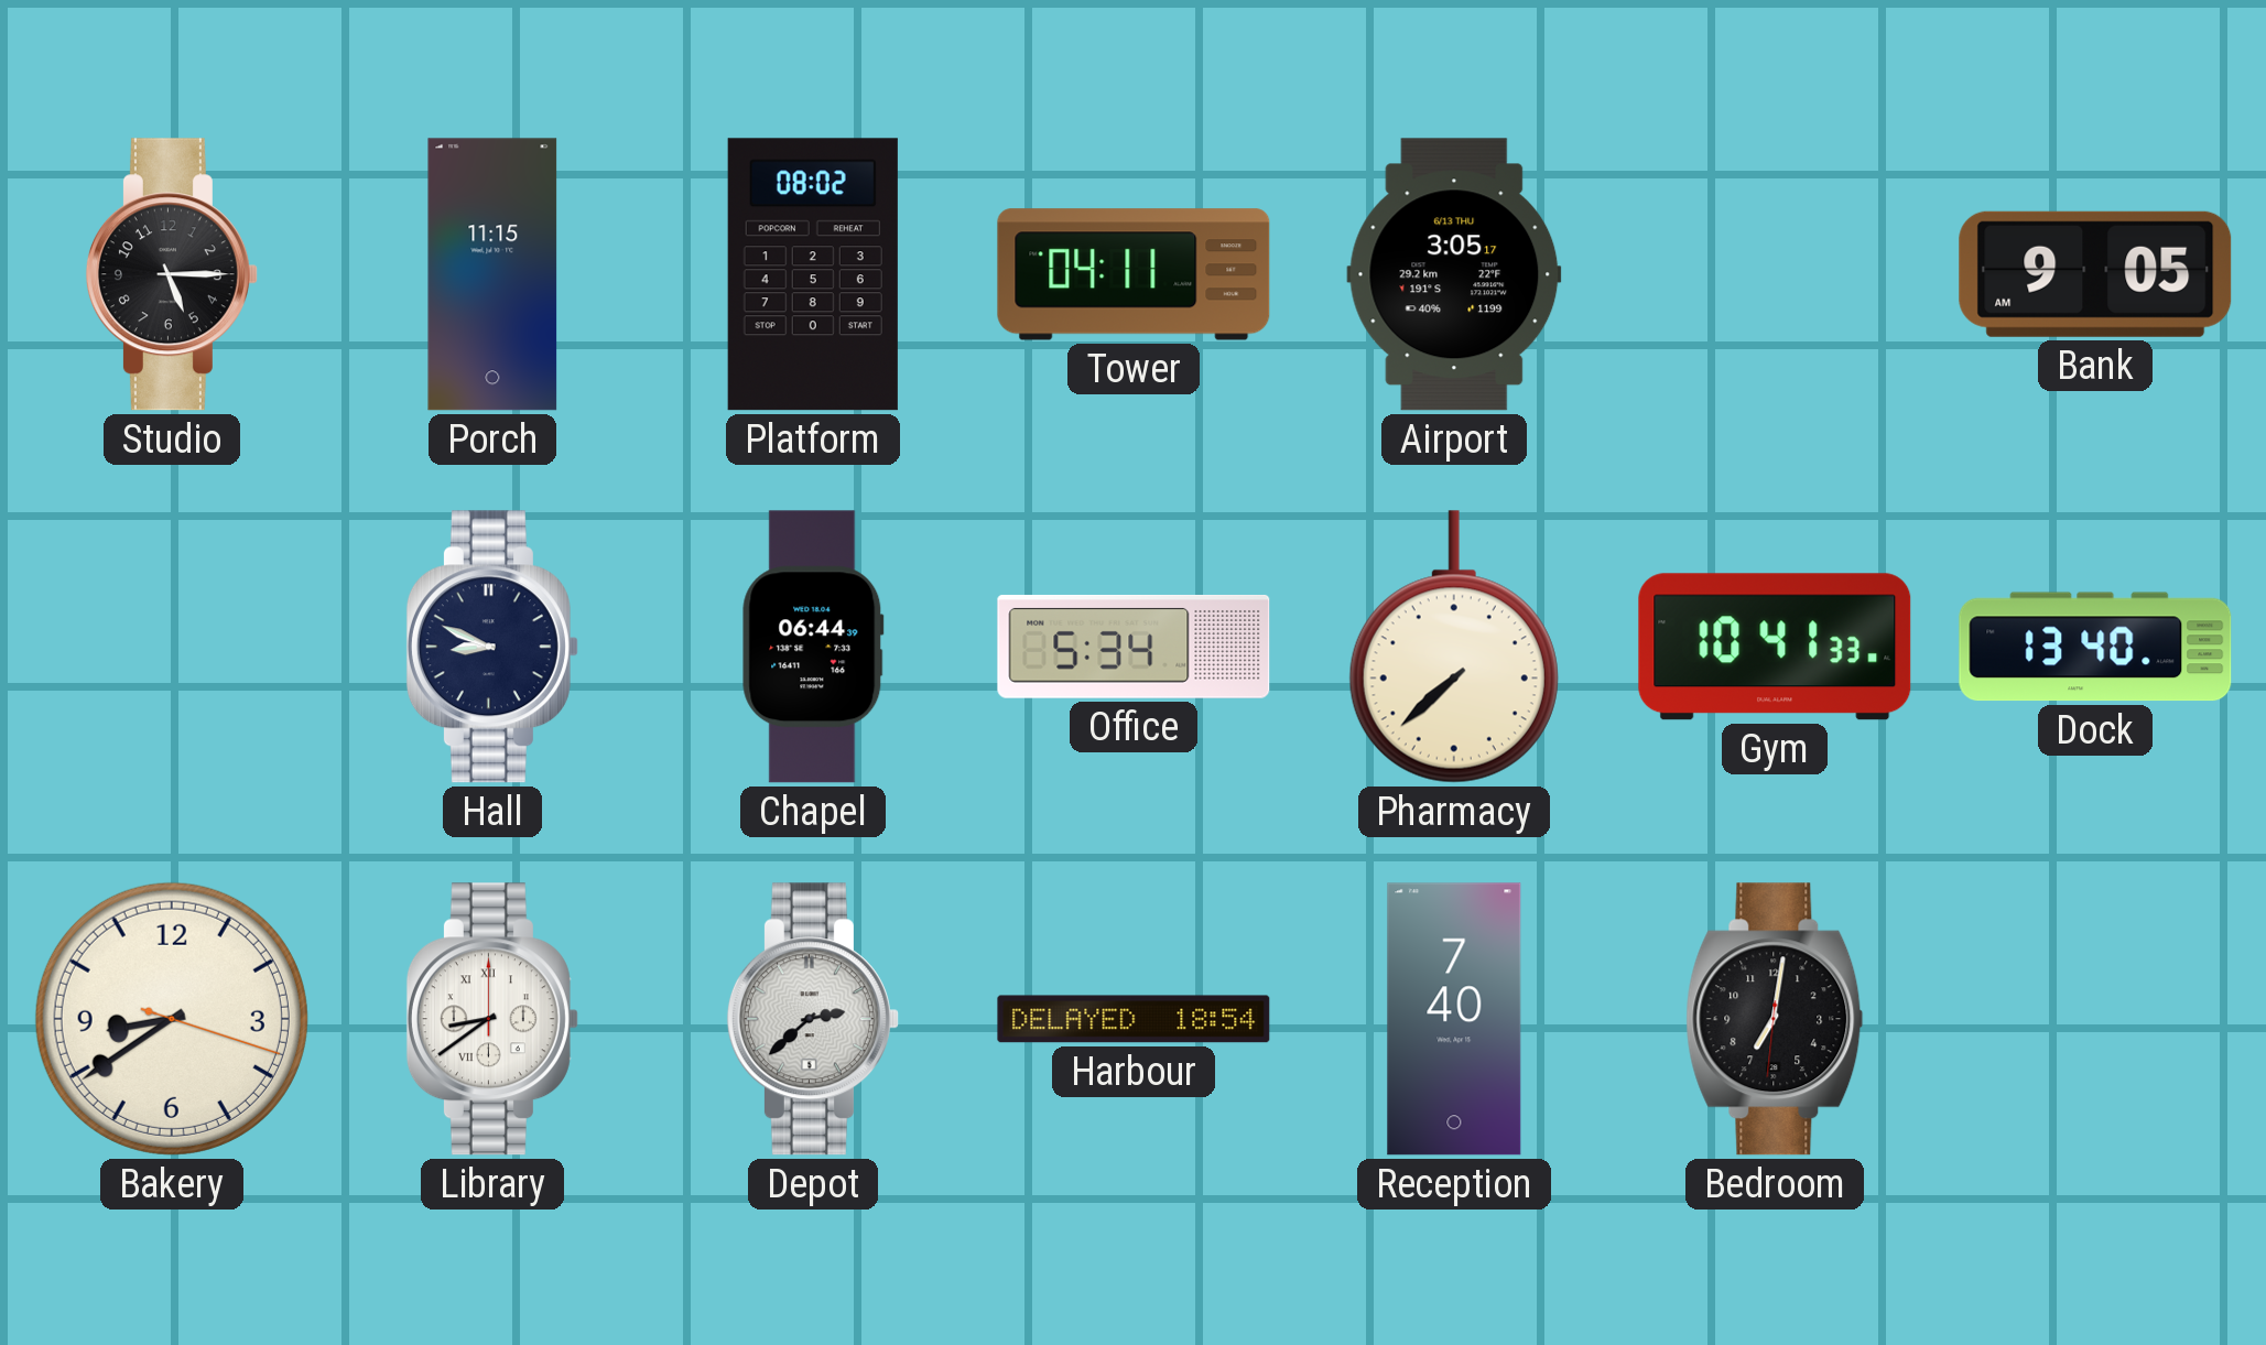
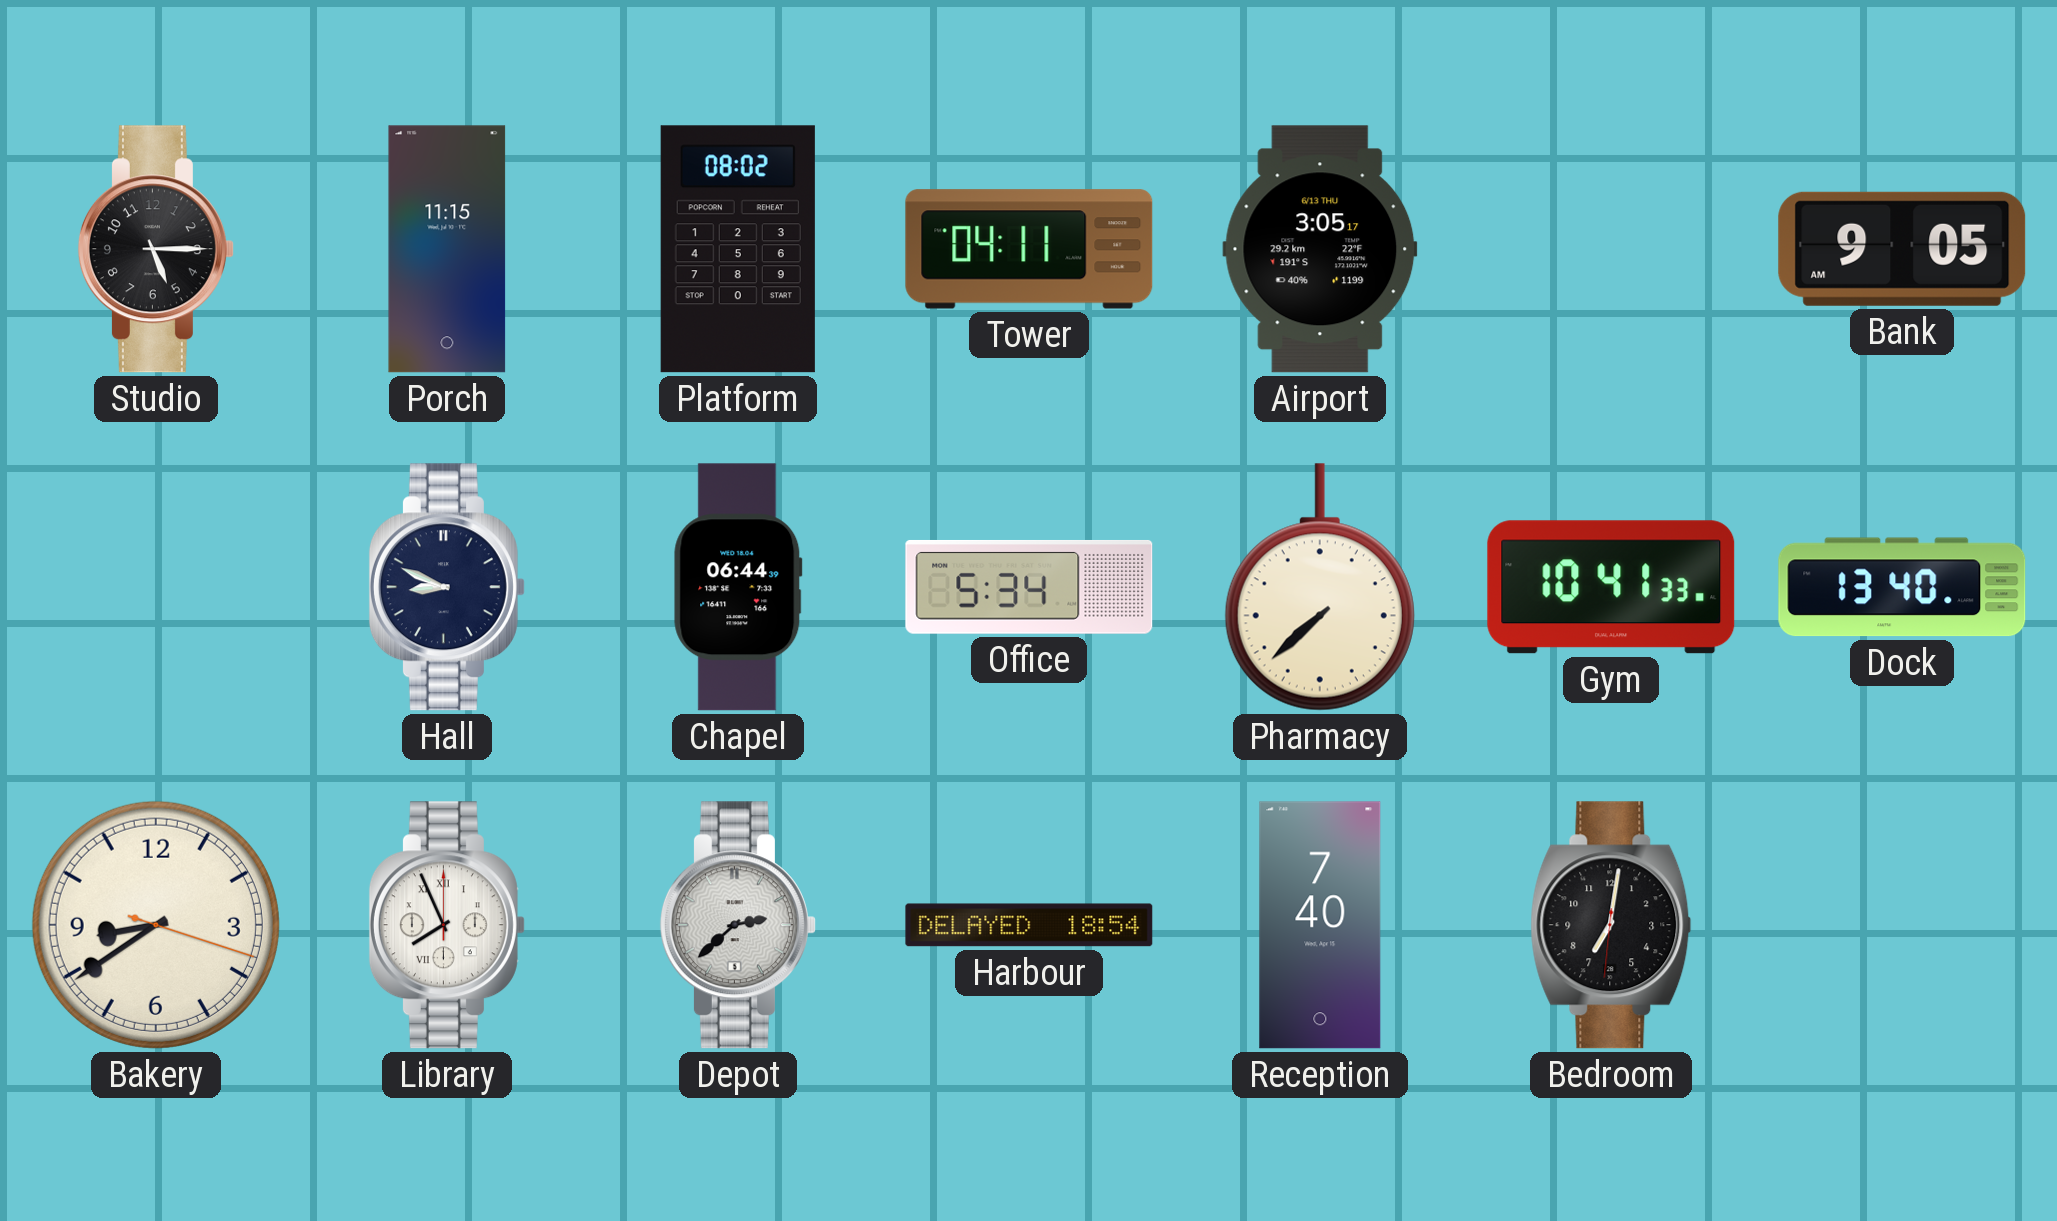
Library: 8:39 -> 7:56 (447, 925)
